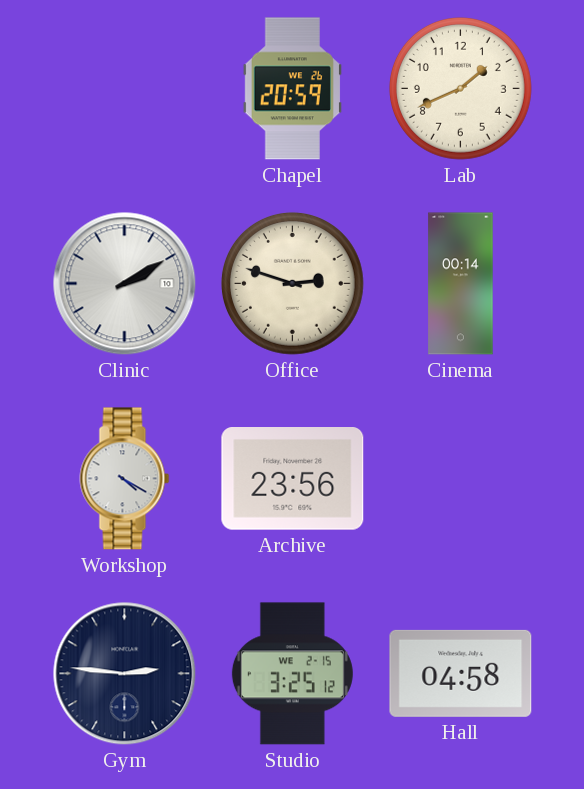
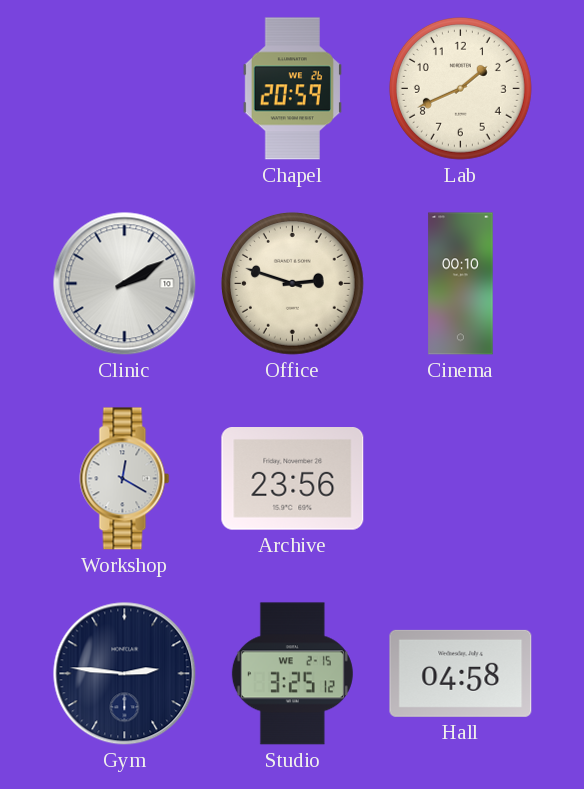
Cinema: 00:14 -> 00:10 (461, 284)
Workshop: 4:20 -> 12:20 (125, 479)
